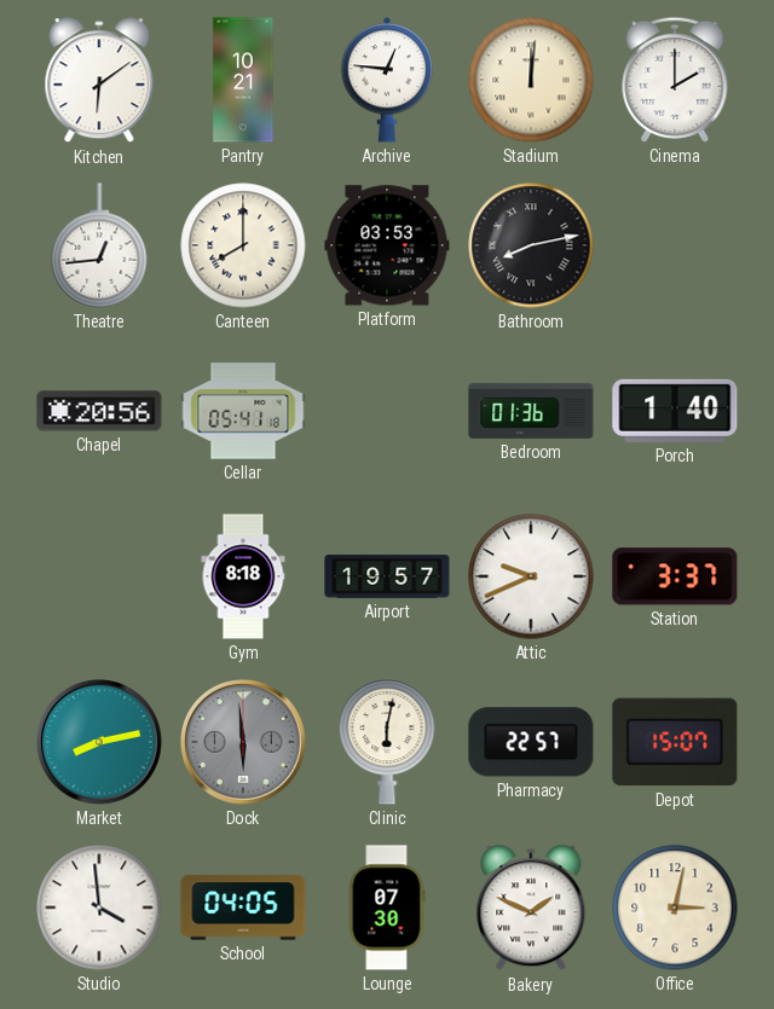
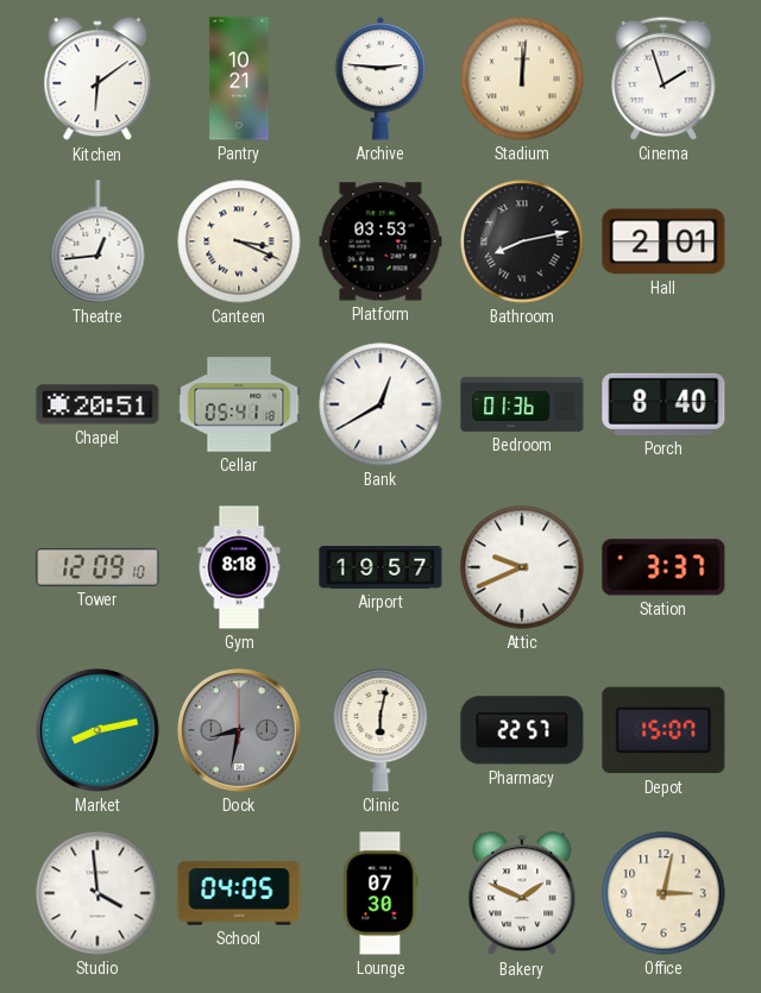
Archive: 12:46 -> 2:46 (379, 78)
Cinema: 2:00 -> 1:57 (663, 78)
Canteen: 8:00 -> 3:19 (239, 241)
Hall: none -> 2:01 (663, 241)
Chapel: 20:56 -> 20:51 (98, 404)
Bank: none -> 12:40 (380, 404)
Porch: 1:40 -> 8:40 (663, 404)
Tower: none -> 12:09 (98, 567)
Dock: 5:59 -> 8:32 (240, 731)
